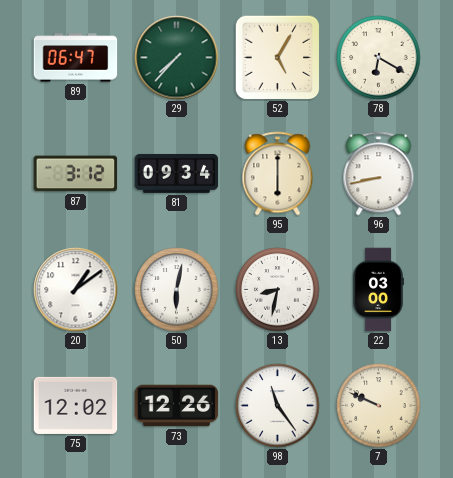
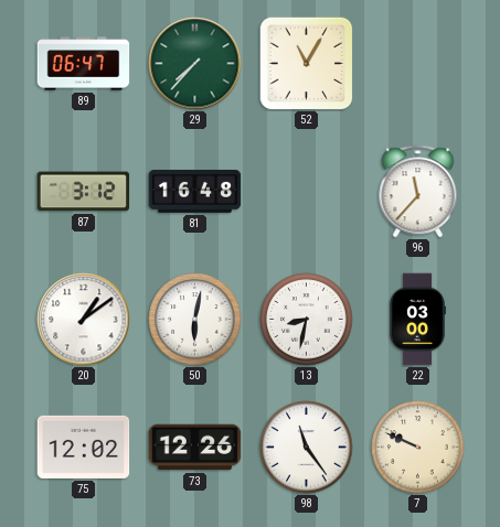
52: 5:05 -> 11:05 (306, 63)
78: 6:20 -> none (379, 58)
81: 09:34 -> 16:48 (195, 191)
95: 6:00 -> none (278, 174)
96: 8:43 -> 11:37 (418, 192)
